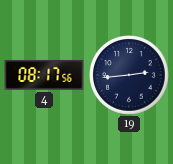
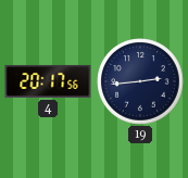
4: 08:17 -> 20:17 (48, 81)
